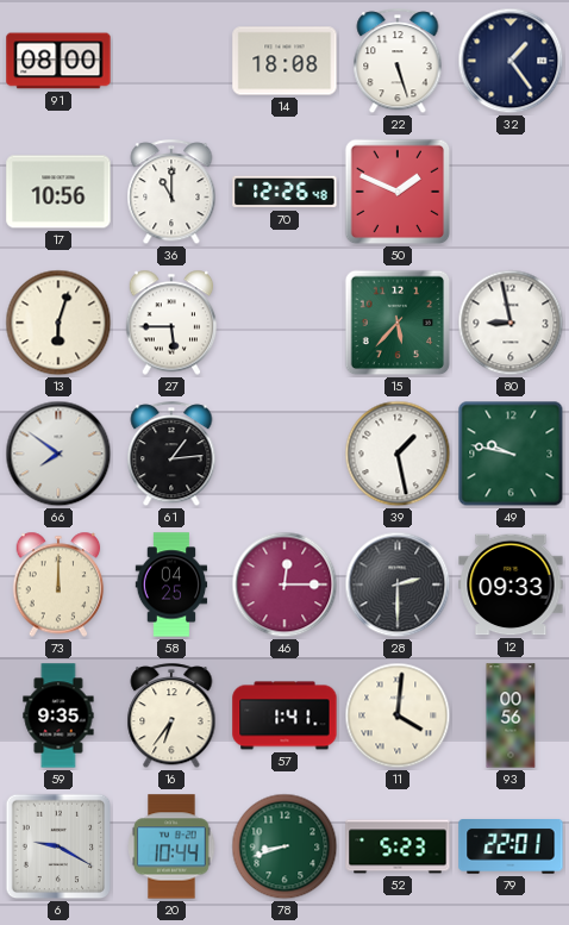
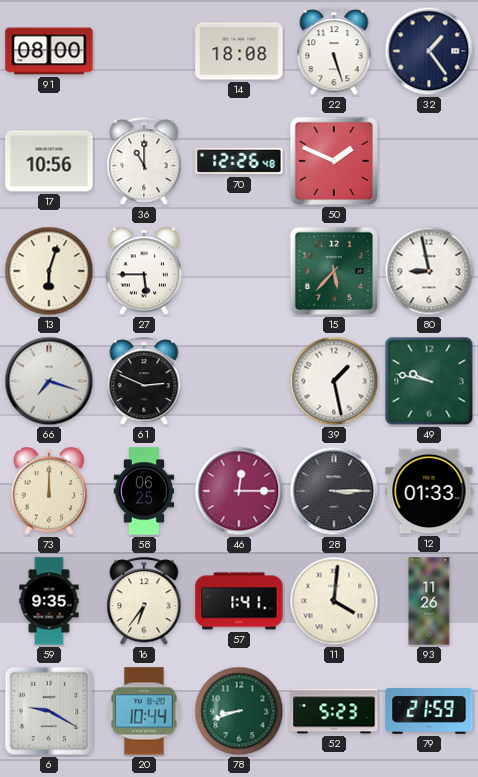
66: 7:51 -> 7:18 (49, 381)
61: 1:14 -> 2:49 (144, 382)
58: 04:25 -> 06:25 (144, 491)
28: 2:30 -> 3:15 (334, 491)
12: 09:33 -> 01:33 (429, 491)
93: 00:56 -> 11:26 (429, 601)
79: 22:01 -> 21:59 (429, 712)
